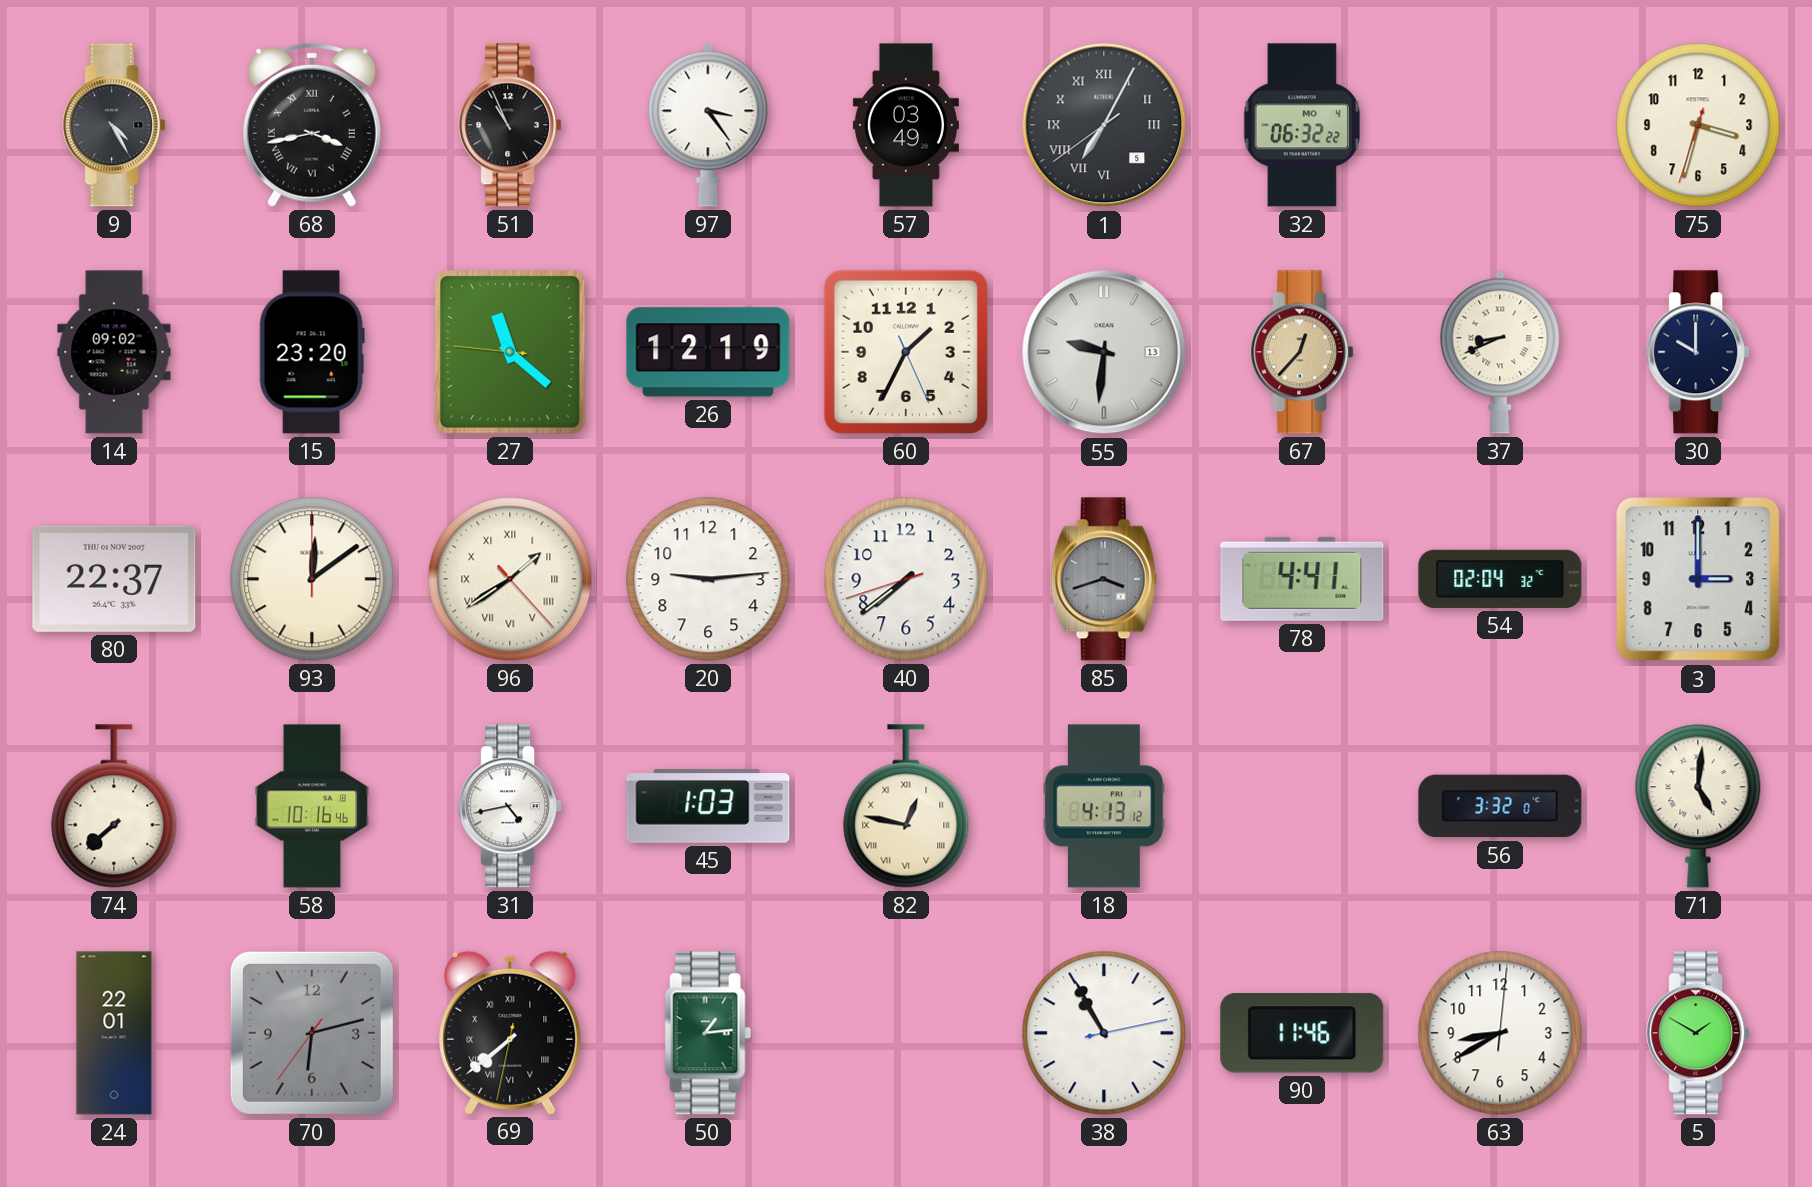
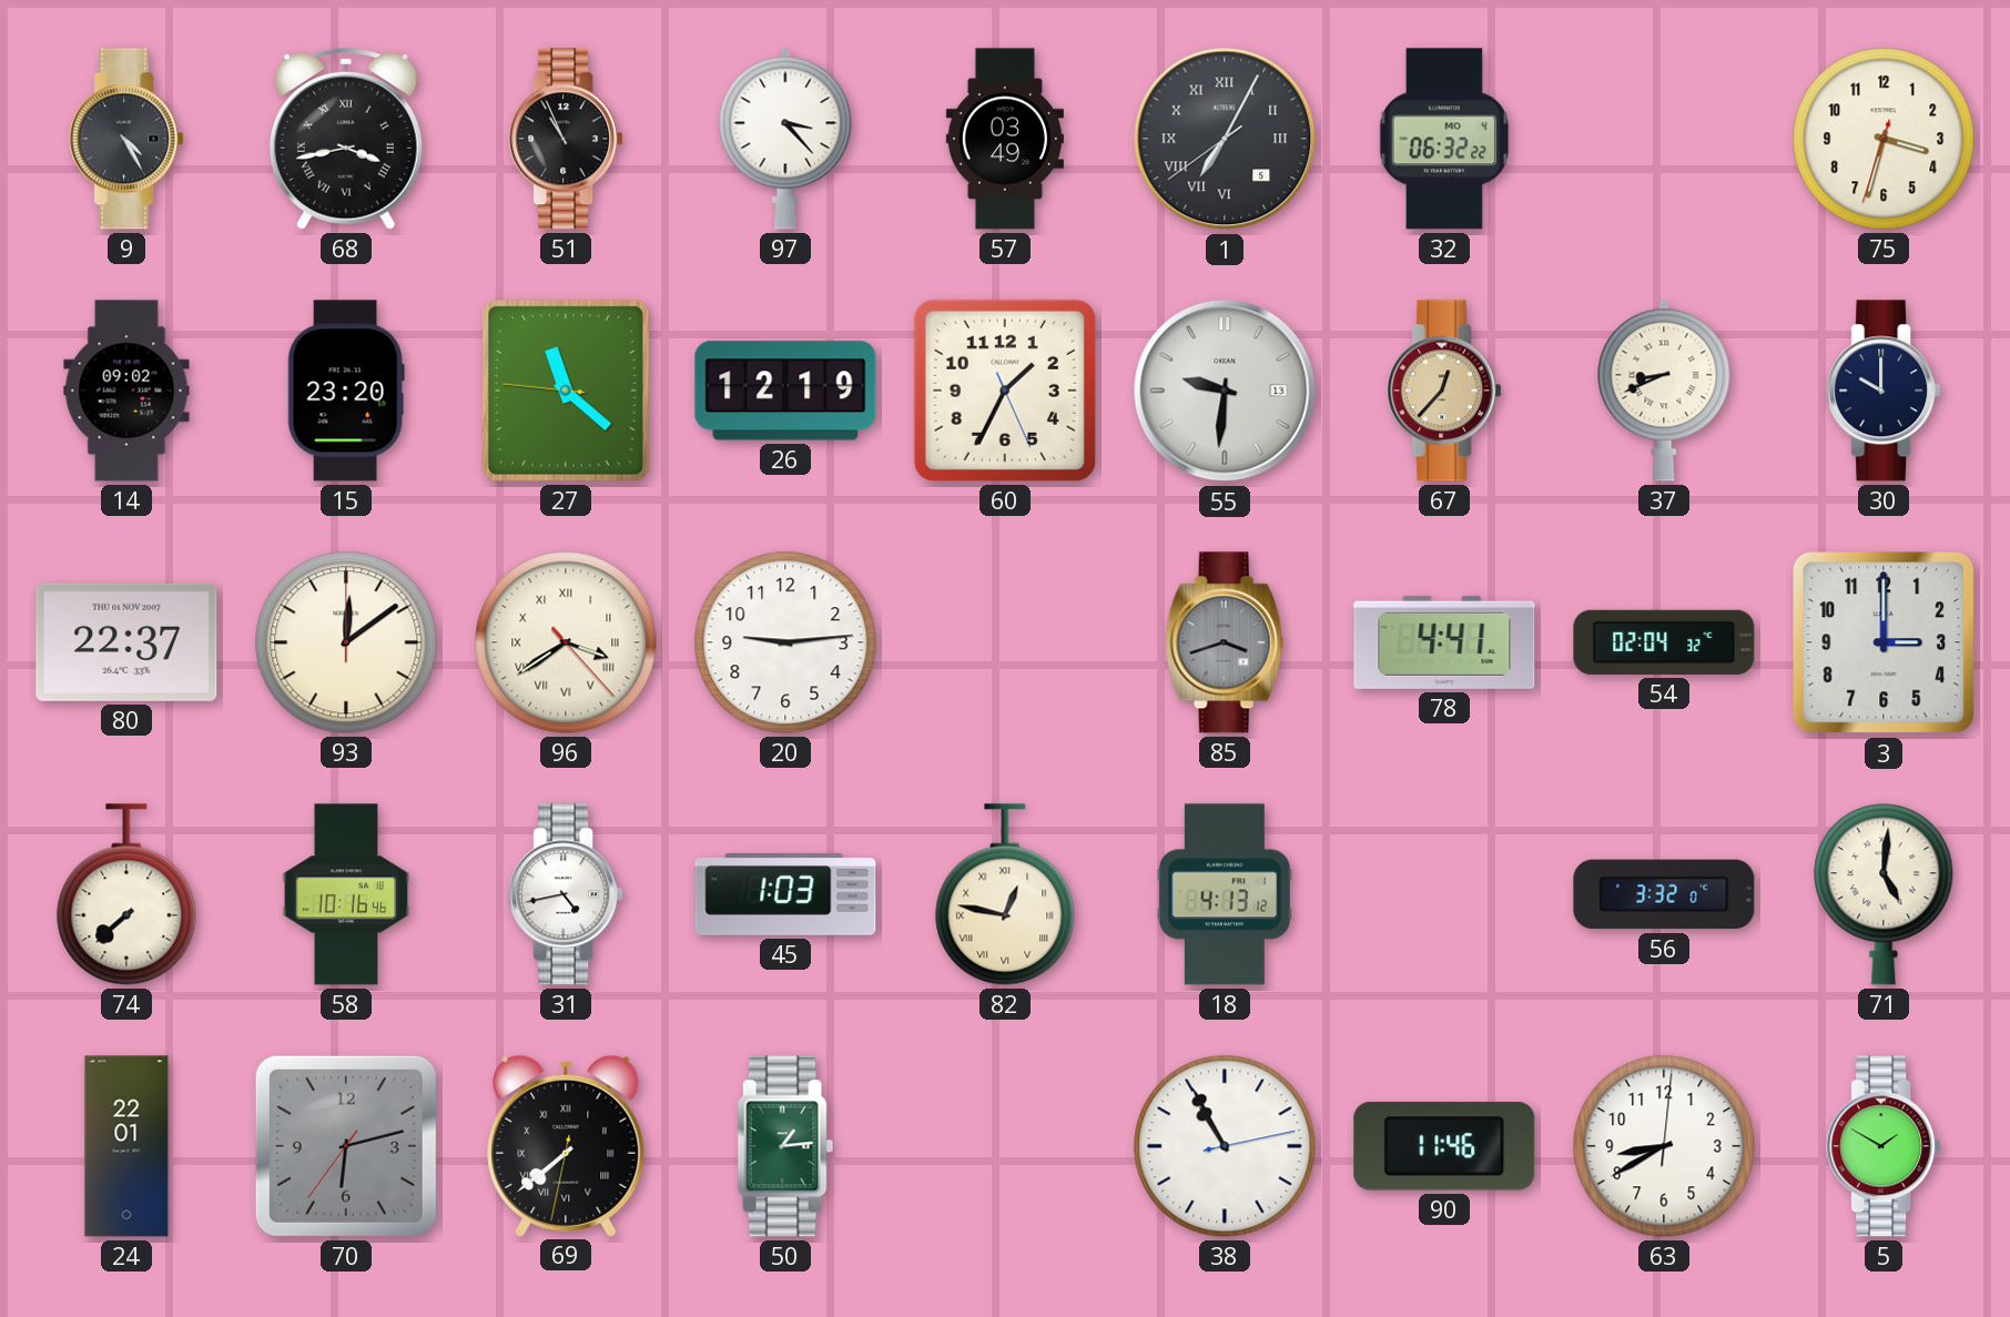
97: 3:24 -> 3:23 (785, 139)
96: 1:39 -> 3:39 (566, 642)
40: 7:38 -> none (906, 579)
